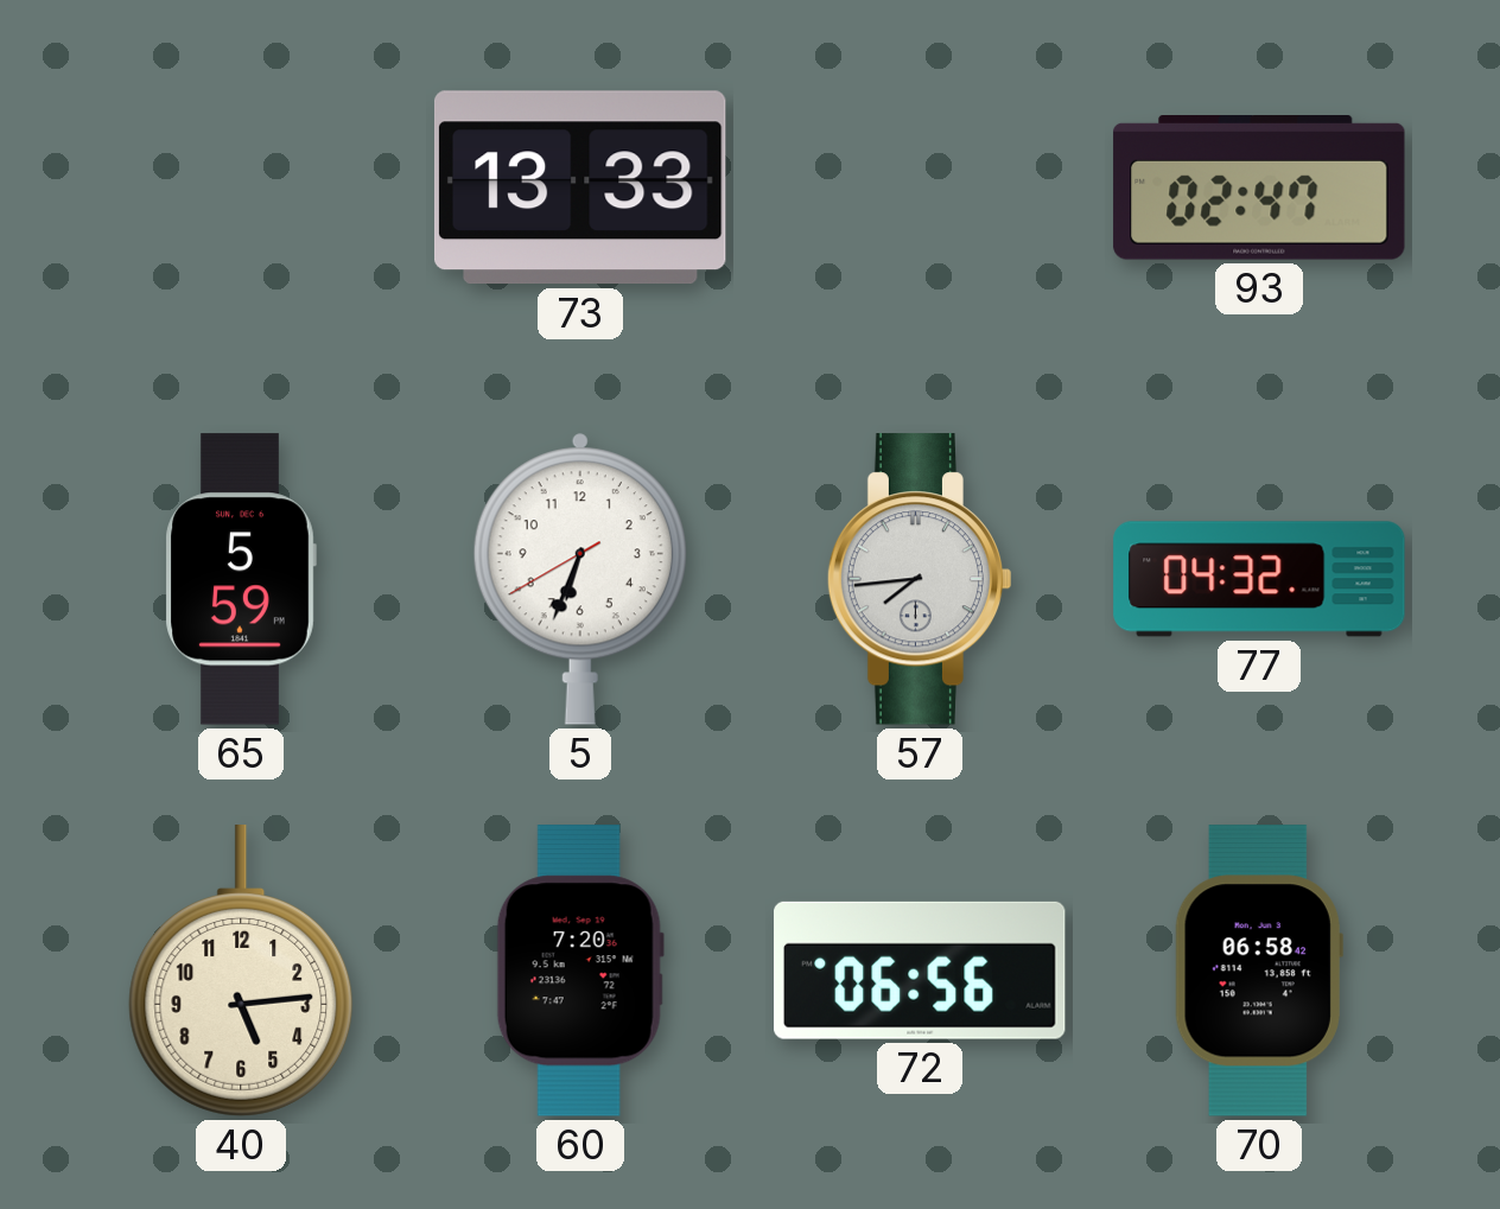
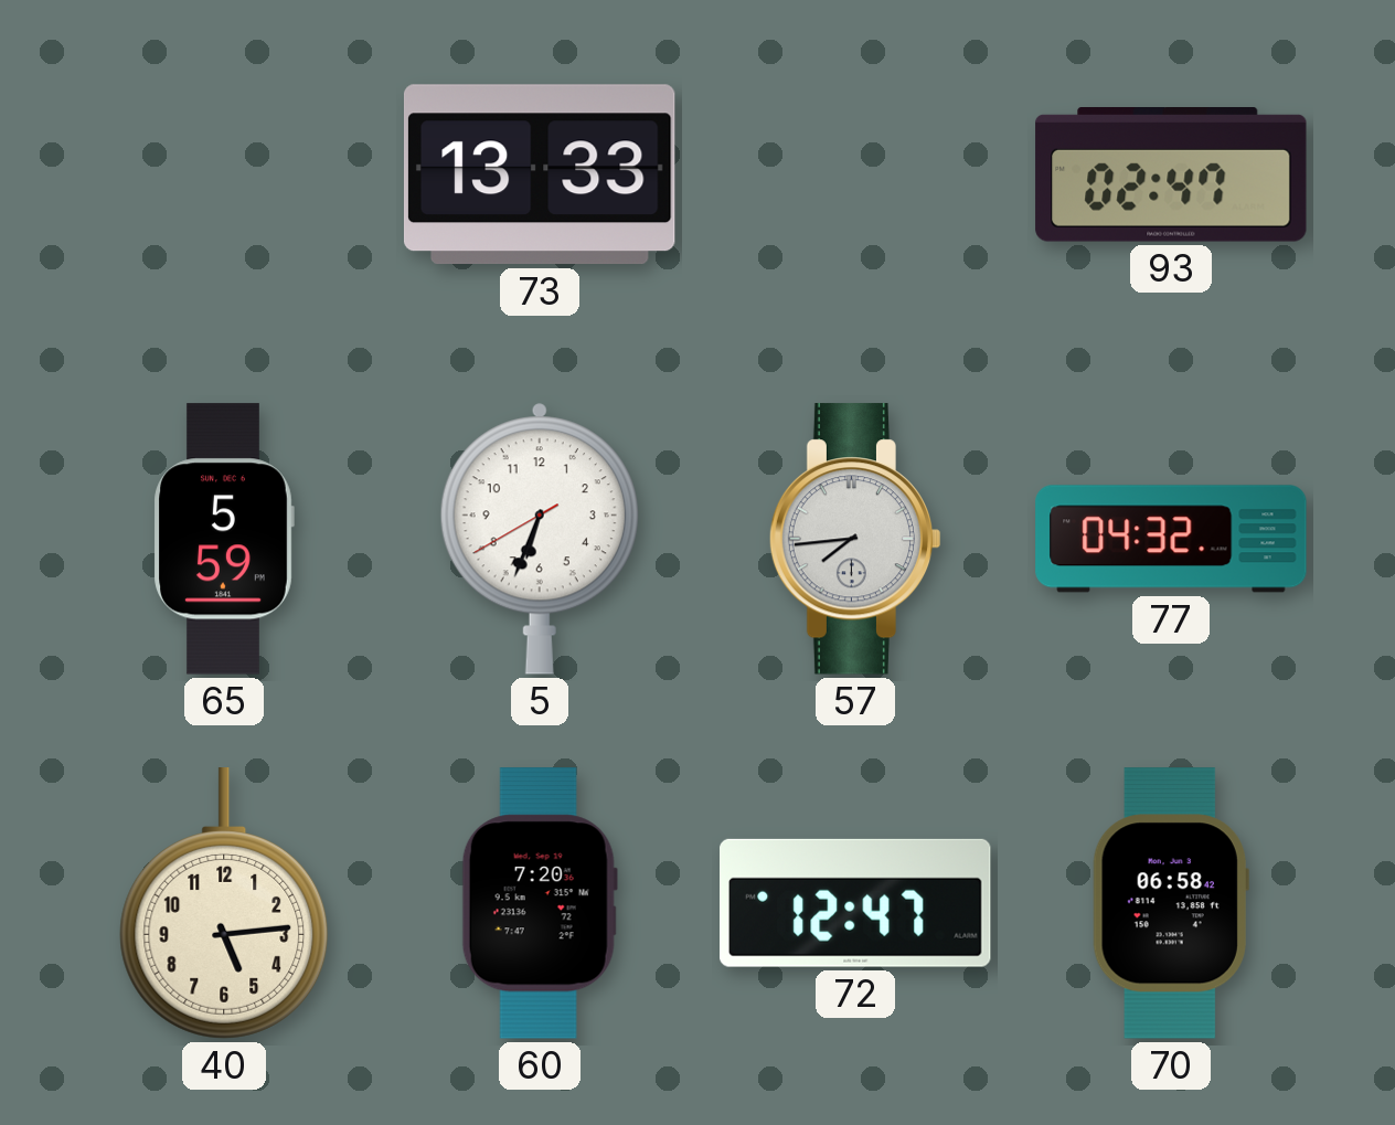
72: 06:56 -> 12:47 (856, 903)
